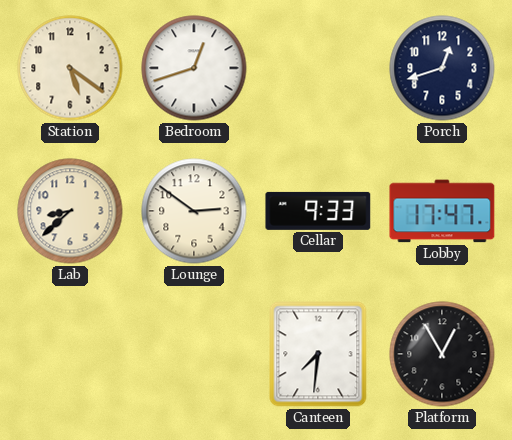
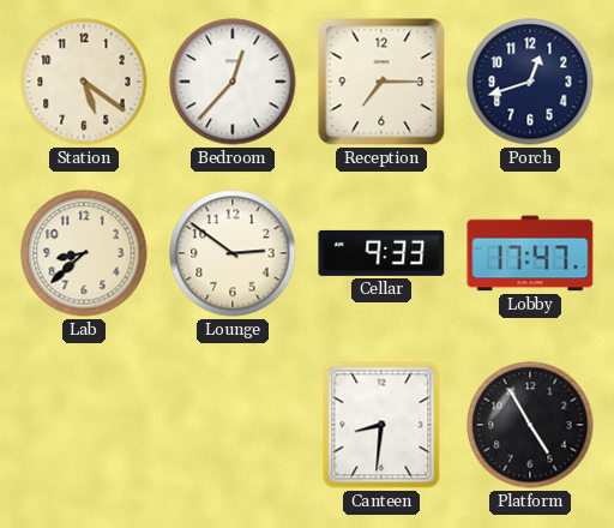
Bedroom: 12:42 -> 12:37 (233, 82)
Reception: none -> 7:15 (381, 82)
Canteen: 7:31 -> 8:31 (381, 425)
Platform: 12:55 -> 4:55 (530, 425)
